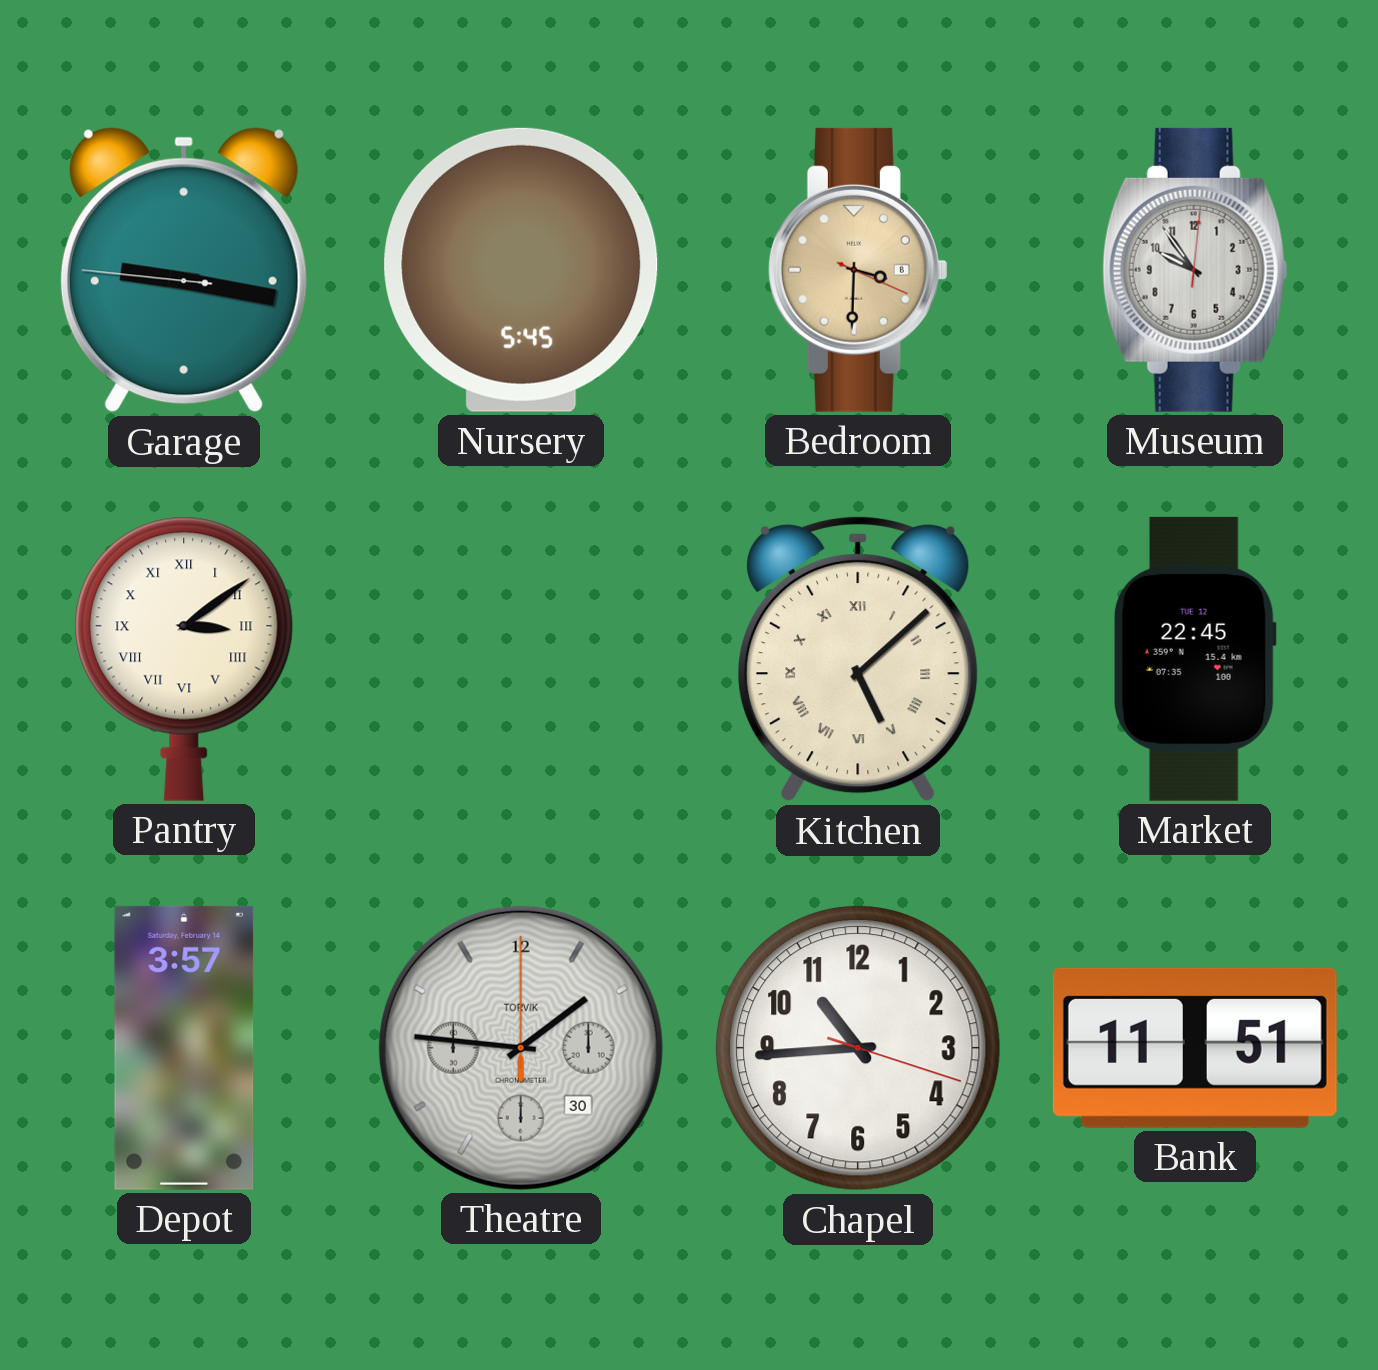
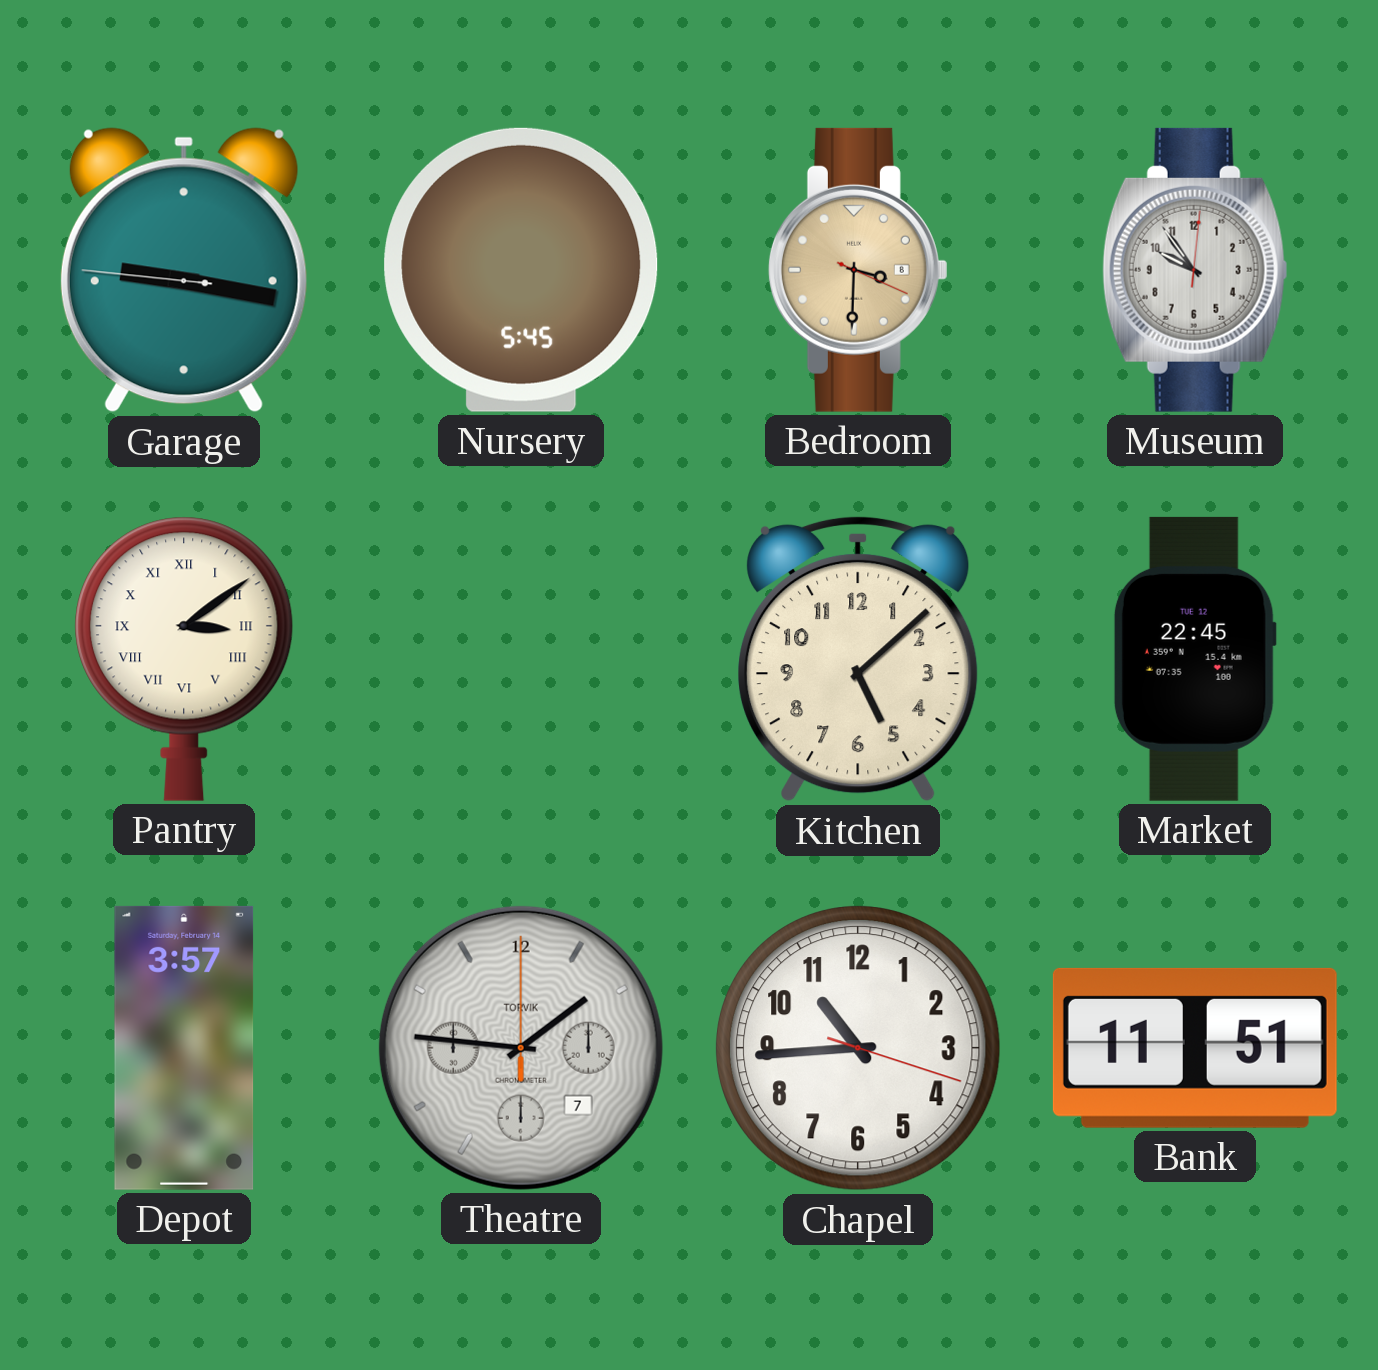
Kitchen numerals: Roman -> Arabic (859, 659)
Theatre date: 30 -> 7 (521, 1048)
